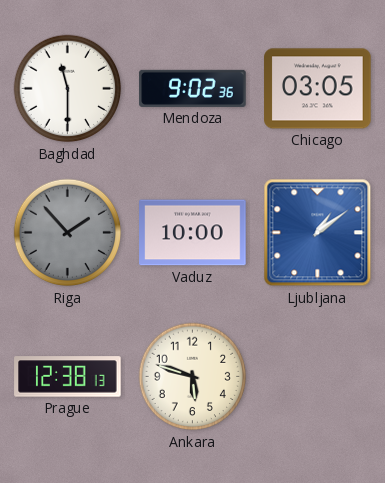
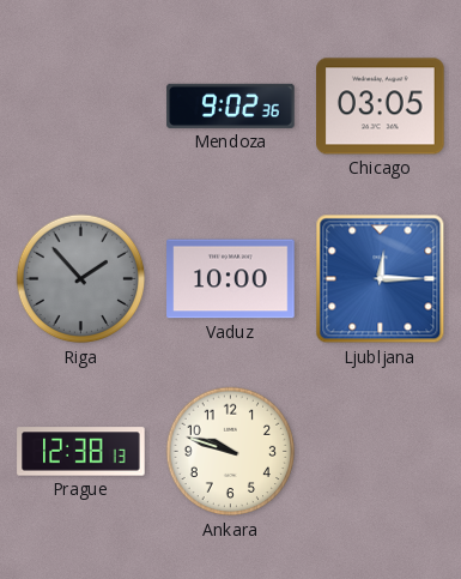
Baghdad: 11:30 -> none (68, 89)
Ljubljana: 1:09 -> 12:15 (381, 279)
Ankara: 5:48 -> 9:48 (231, 452)
